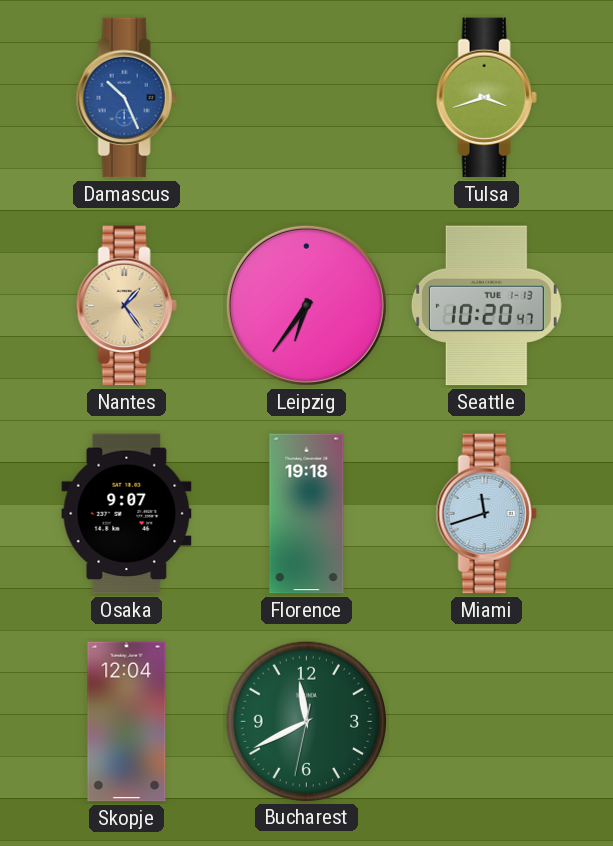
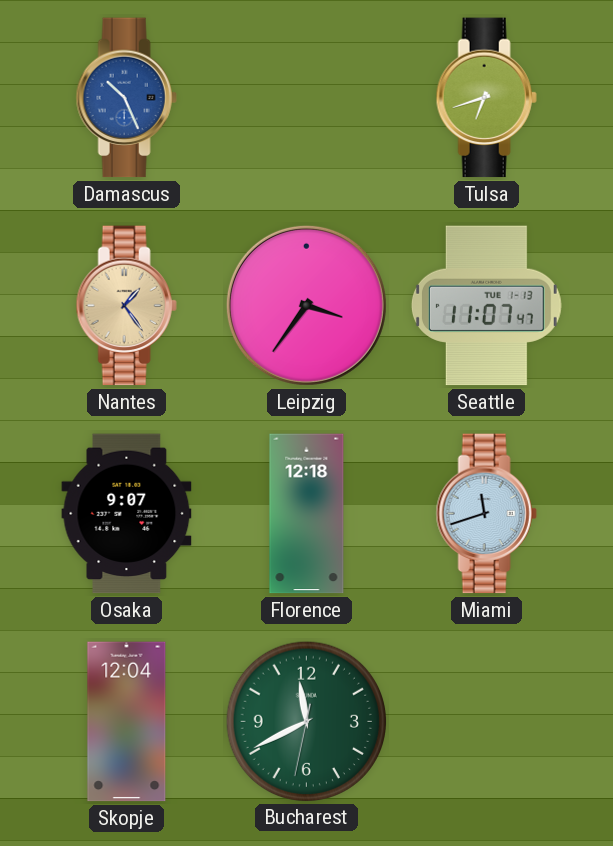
Tulsa: 3:42 -> 6:42 (486, 98)
Leipzig: 6:36 -> 3:36 (306, 305)
Seattle: 10:20 -> 11:07 (486, 306)
Florence: 19:18 -> 12:18 (307, 514)
